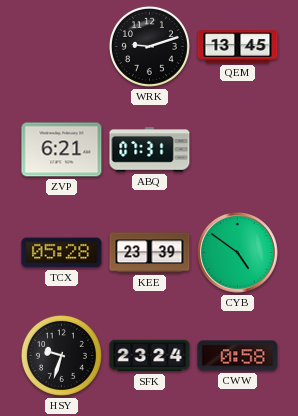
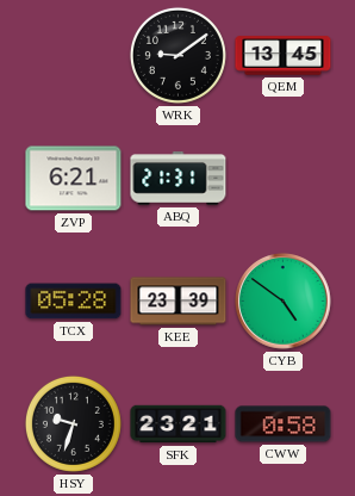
WRK: 9:12 -> 9:09 (177, 55)
ABQ: 07:31 -> 21:31 (179, 179)
SFK: 23:24 -> 23:21 (179, 424)
